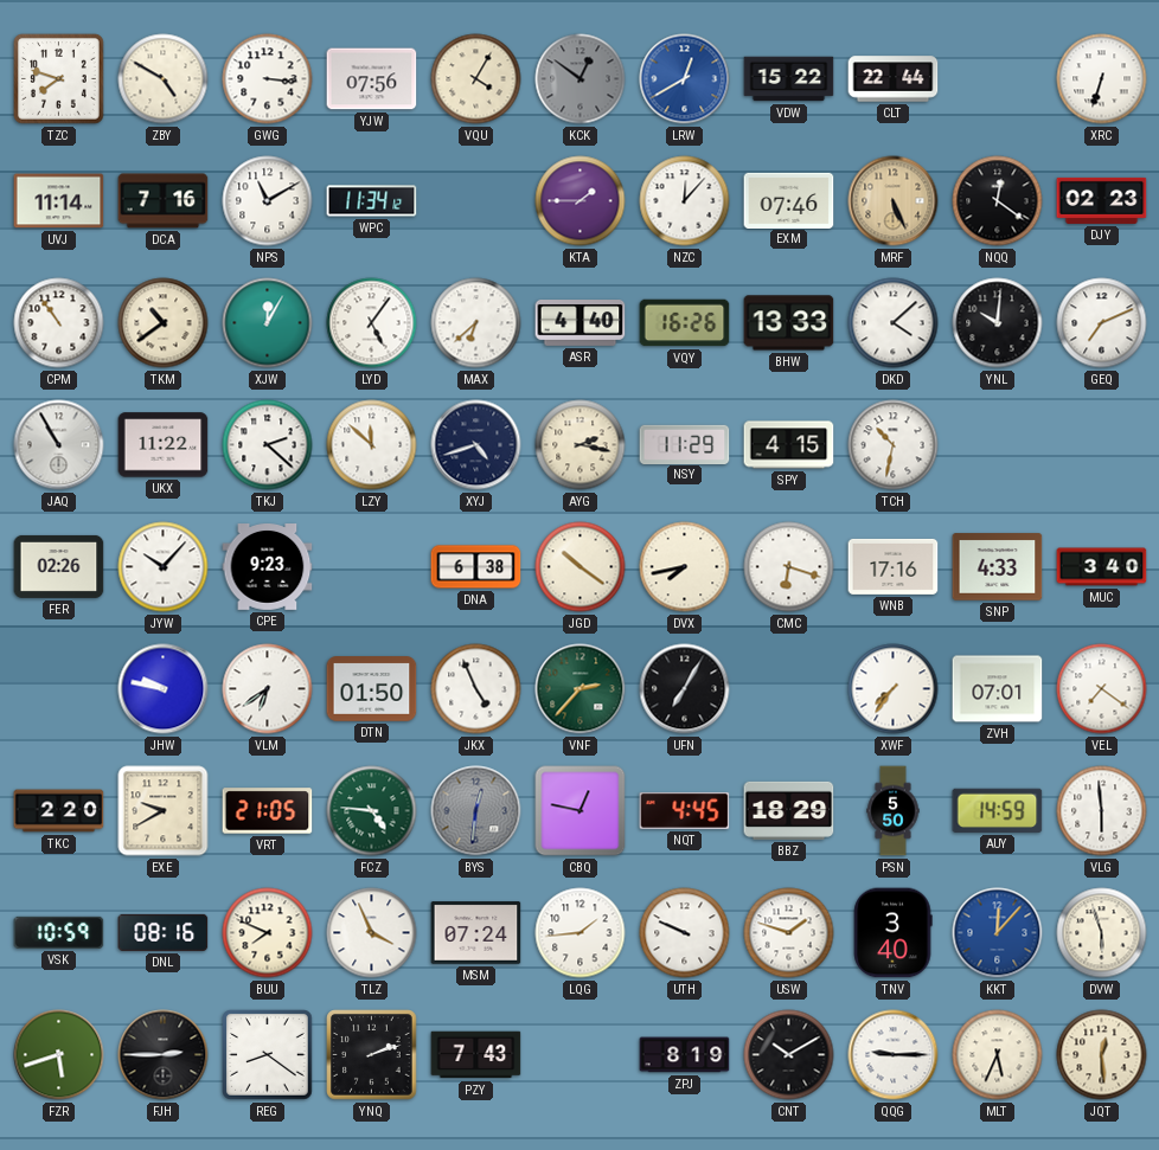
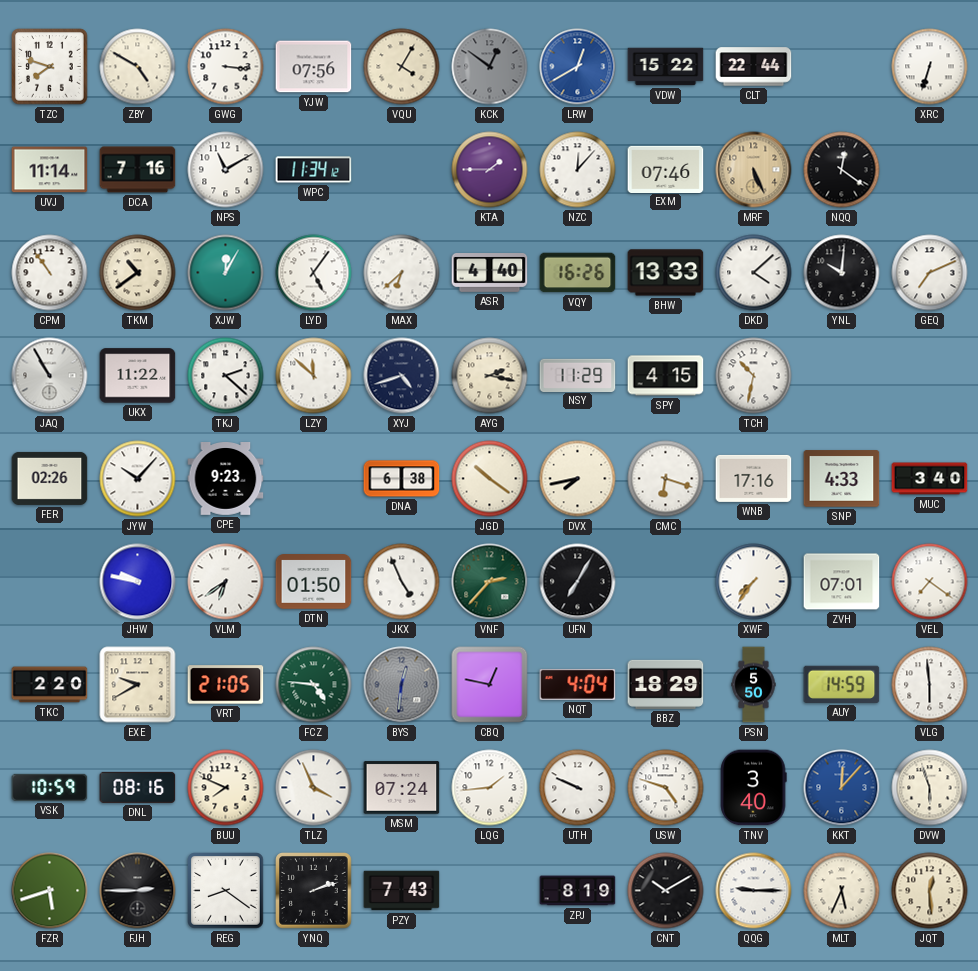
DJY: 02:23 -> none (1102, 200)
NQT: 4:45 -> 4:04 (578, 684)
USW: 1:48 -> 4:48 (666, 788)
